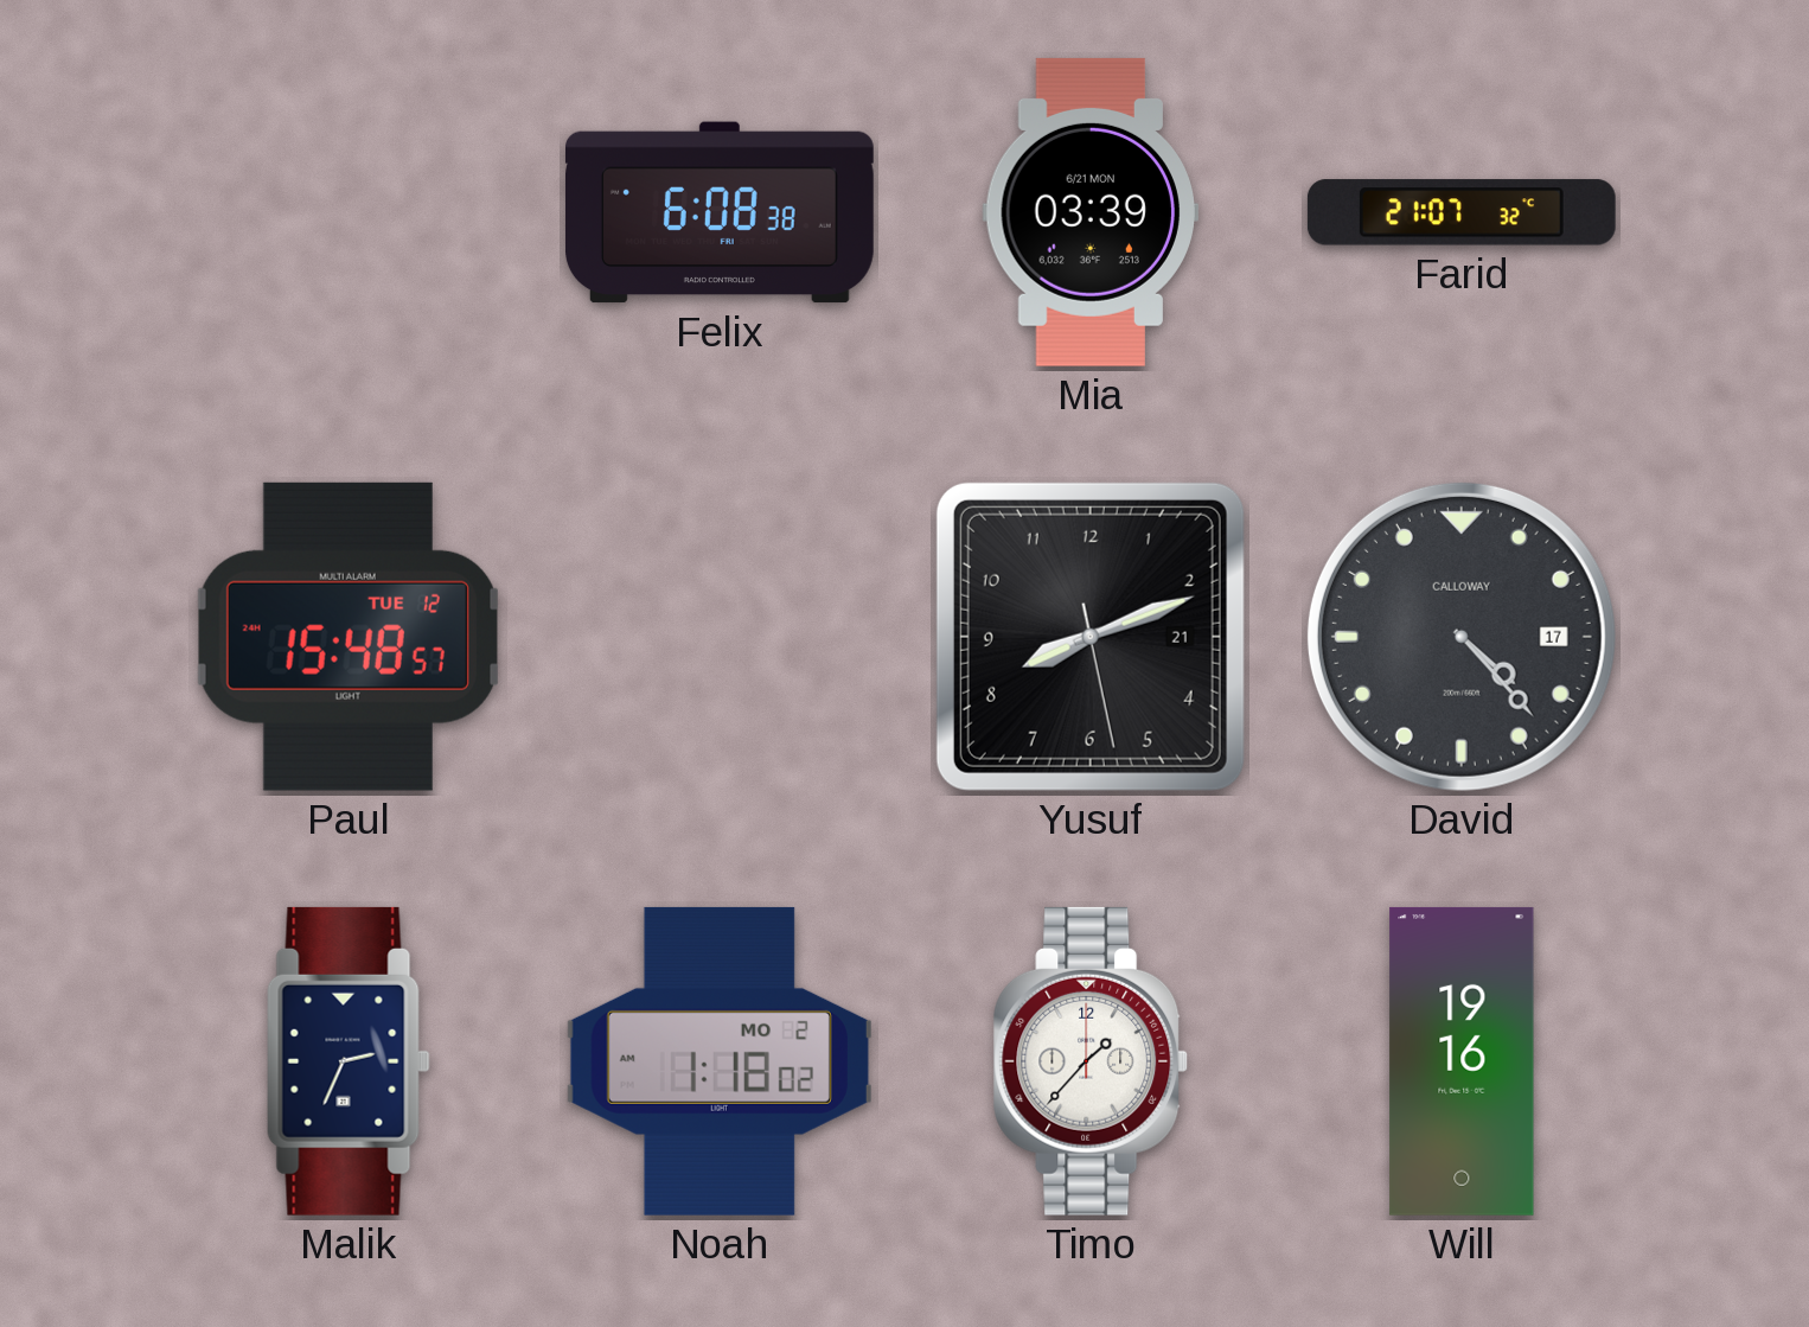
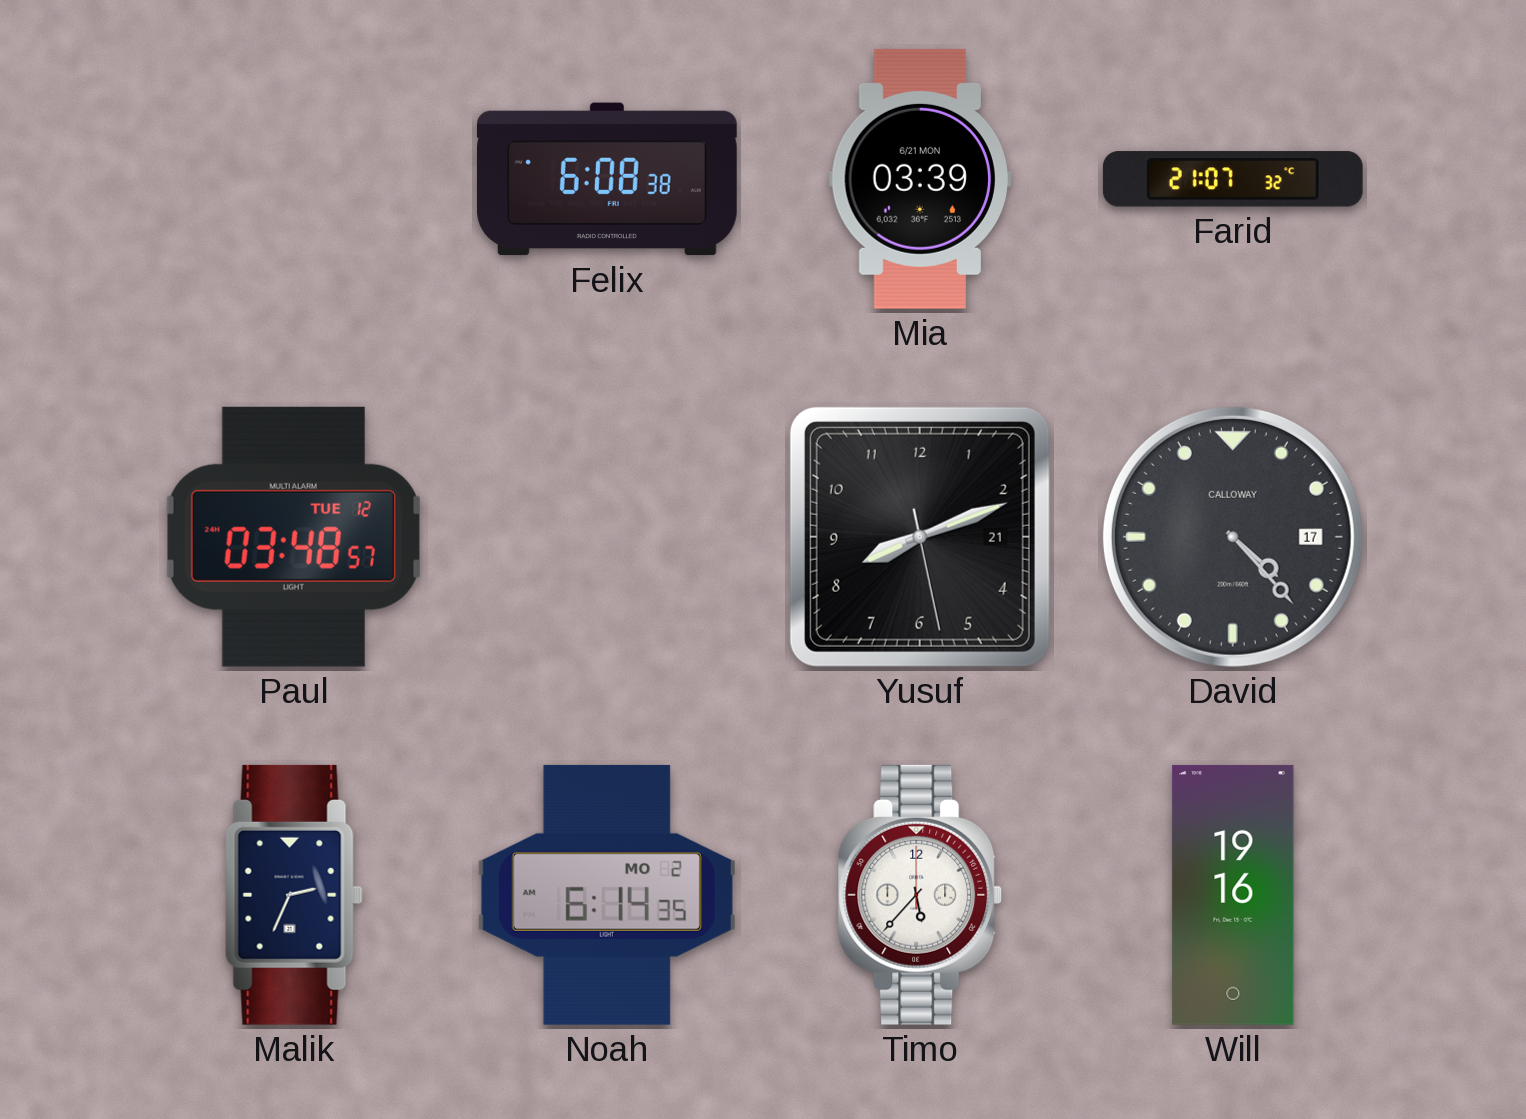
Paul: 15:48 -> 03:48 (294, 537)
Noah: 1:18 -> 6:14 (607, 895)
Timo: 1:37 -> 5:37 (920, 895)
